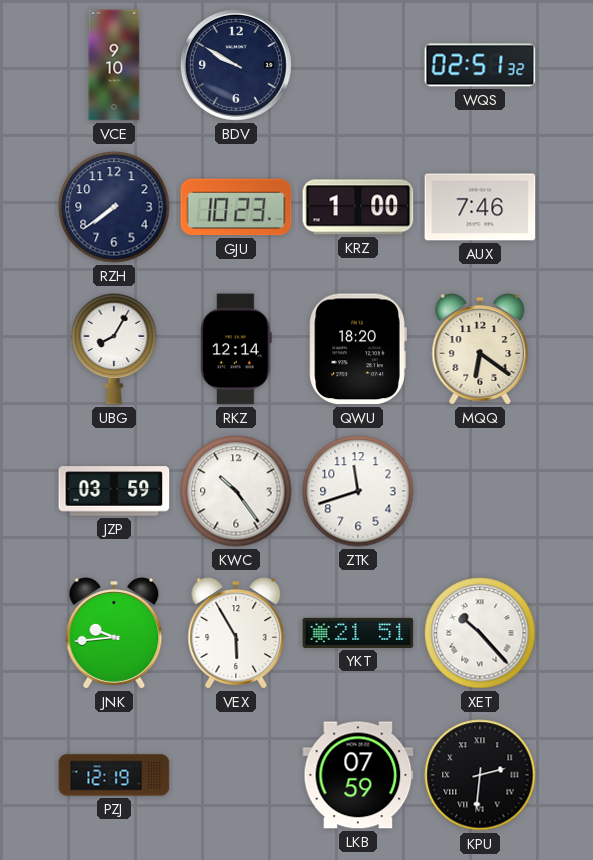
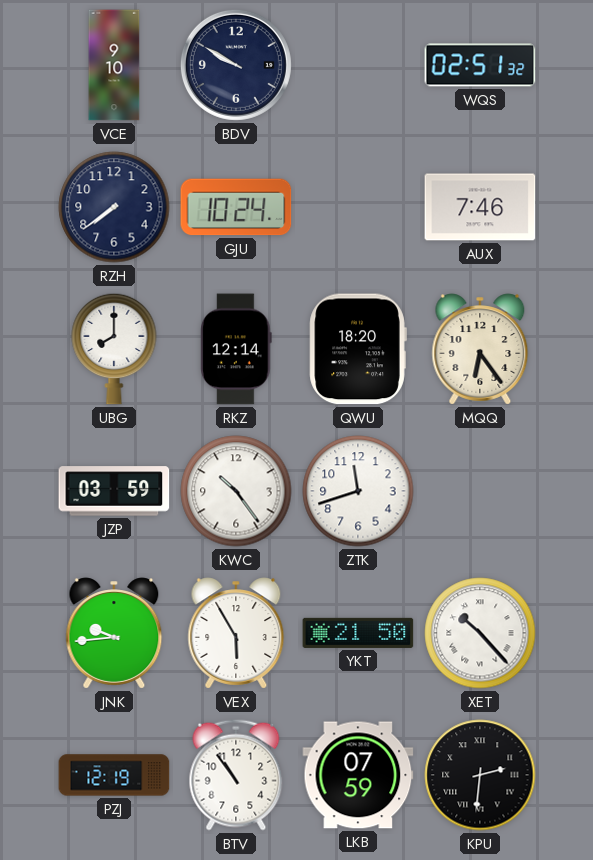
GJU: 10:23 -> 10:24 (236, 207)
KRZ: 1:00 -> none (358, 207)
UBG: 8:05 -> 8:00 (114, 349)
MQQ: 6:21 -> 6:24 (480, 349)
YKT: 21:51 -> 21:50 (358, 633)
BTV: none -> 10:54 (236, 775)
